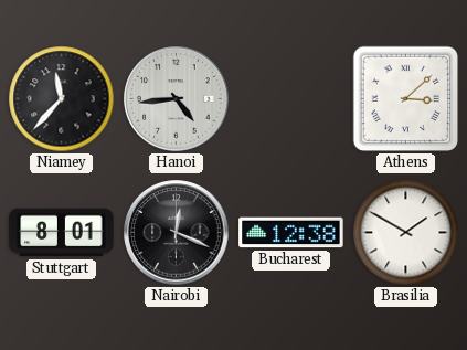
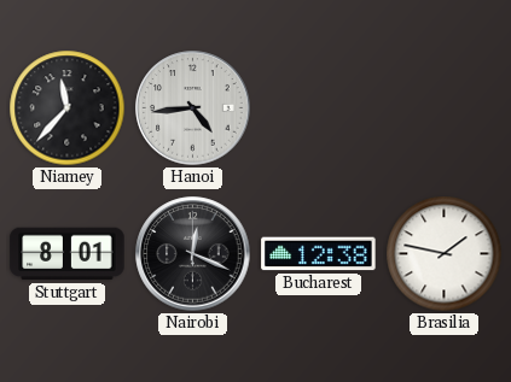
Athens: 3:08 -> none (406, 99)
Brasilia: 1:50 -> 1:47 (445, 254)
